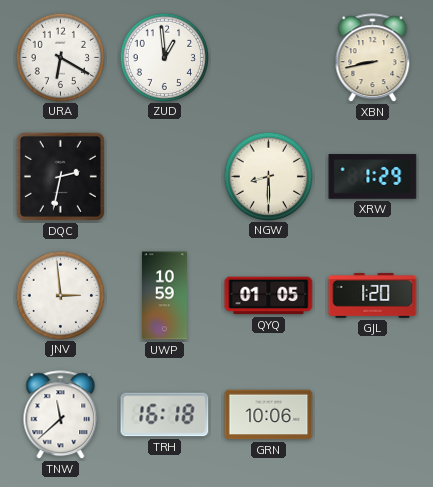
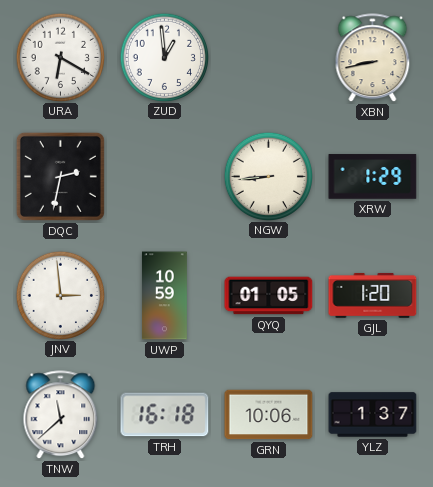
NGW: 8:30 -> 8:44 (268, 176)
YLZ: none -> 1:37 (373, 415)
